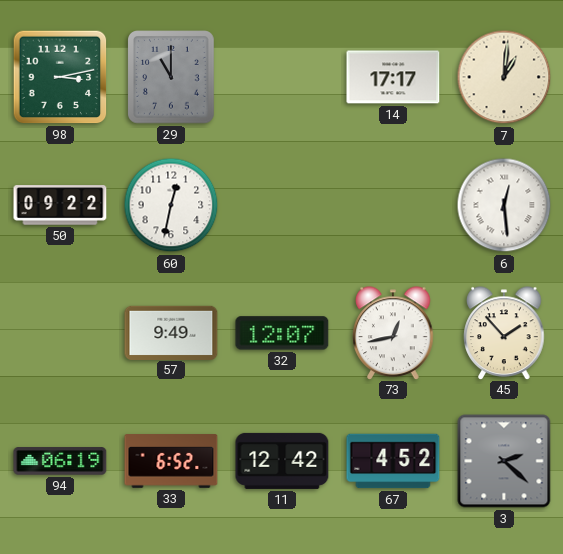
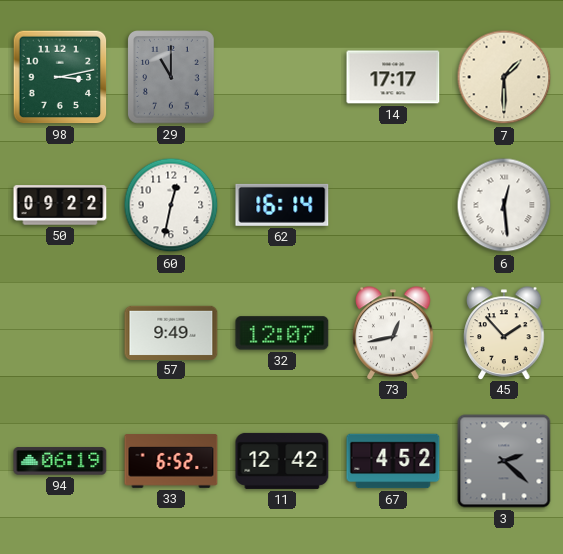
7: 1:01 -> 1:30 (504, 77)
62: none -> 16:14 (282, 205)
